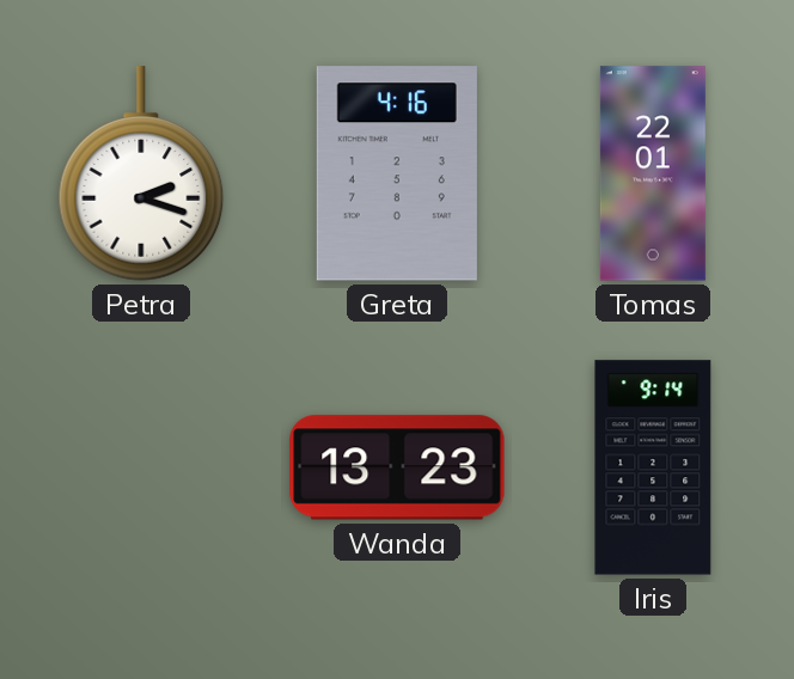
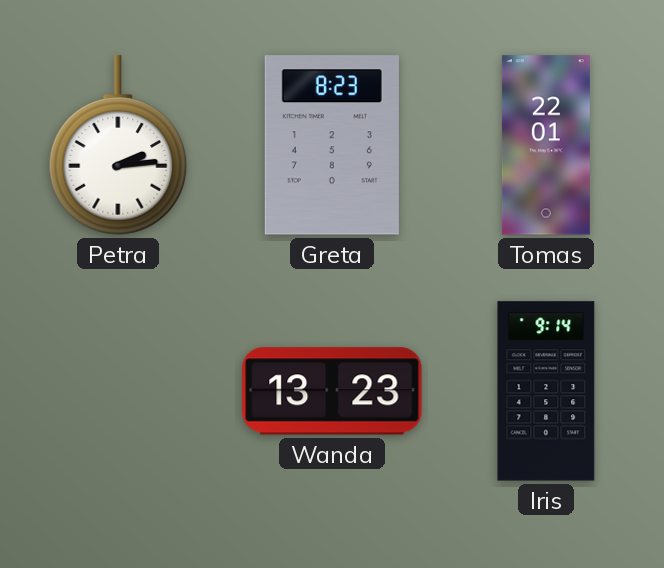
Petra: 2:18 -> 2:14 (118, 145)
Greta: 4:16 -> 8:23 (332, 145)
